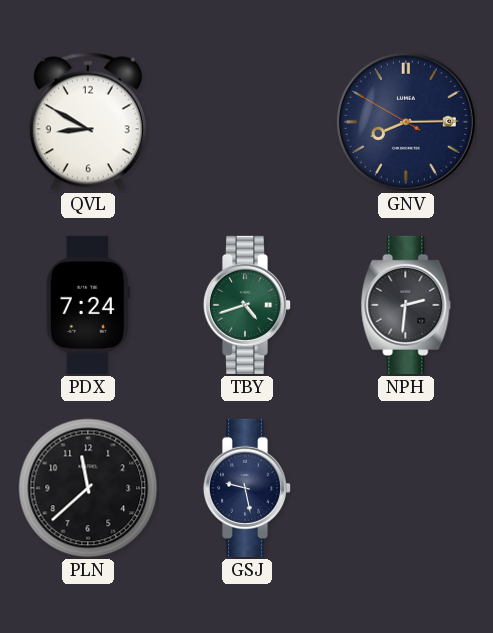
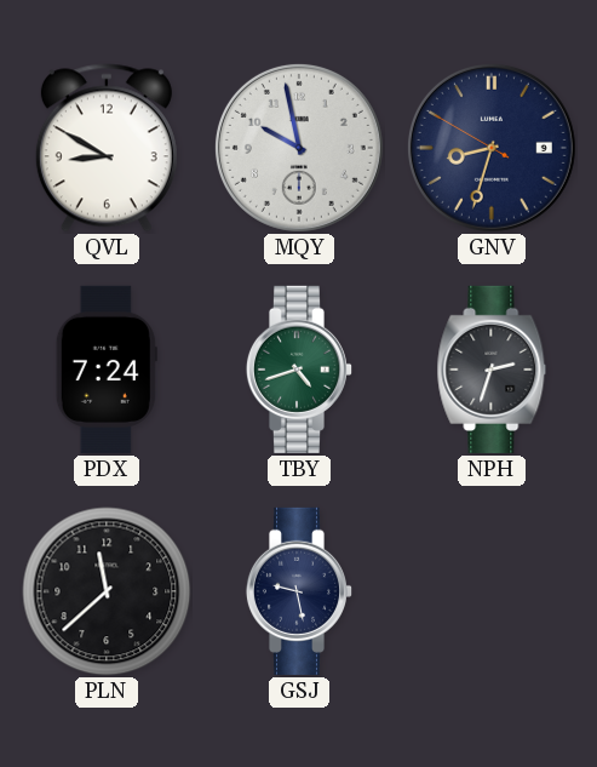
MQY: none -> 9:58 (299, 148)
GNV: 8:14 -> 8:32 (492, 148)
NPH: 2:31 -> 2:33 (492, 370)
